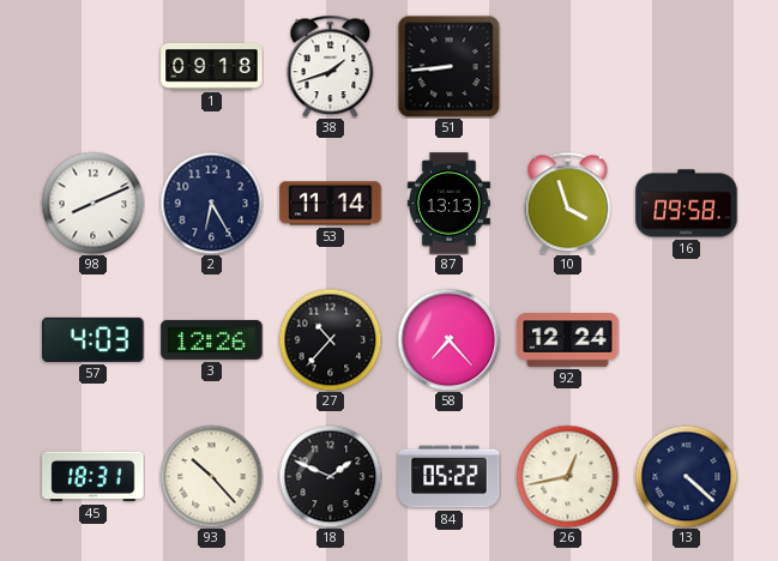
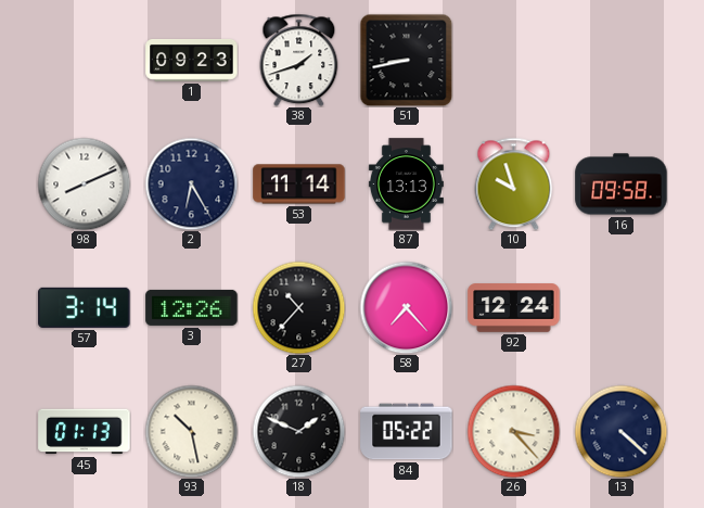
1: 09:18 -> 09:23 (192, 61)
51: 8:44 -> 8:43 (406, 60)
10: 3:57 -> 9:57 (514, 183)
57: 4:03 -> 3:14 (85, 307)
45: 18:31 -> 01:13 (85, 432)
93: 10:23 -> 10:28 (191, 431)
26: 12:43 -> 3:23 (513, 431)
